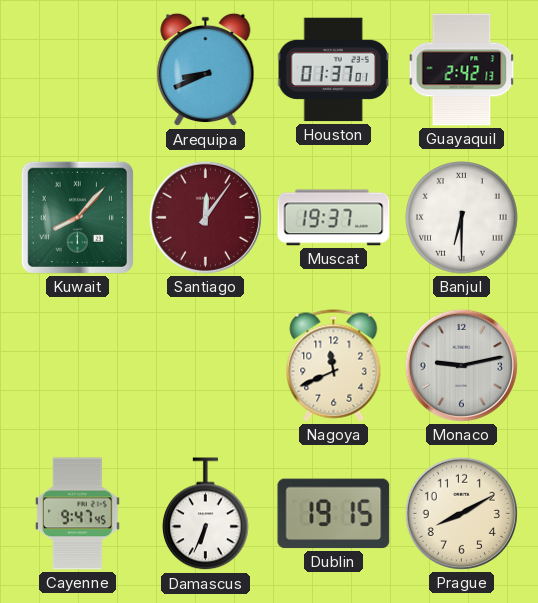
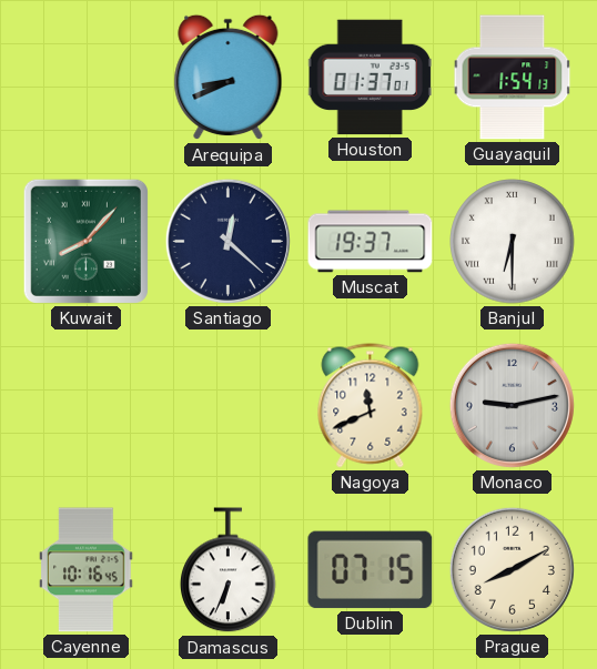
Guayaquil: 2:42 -> 1:54 (513, 78)
Santiago: 12:06 -> 12:22 (227, 241)
Santiago dial: burgundy -> navy (227, 241)
Cayenne: 9:47 -> 10:16 (87, 570)
Dublin: 19:15 -> 07:15 (371, 570)
